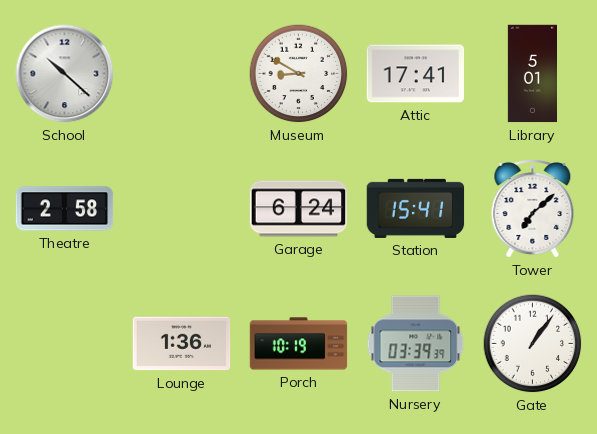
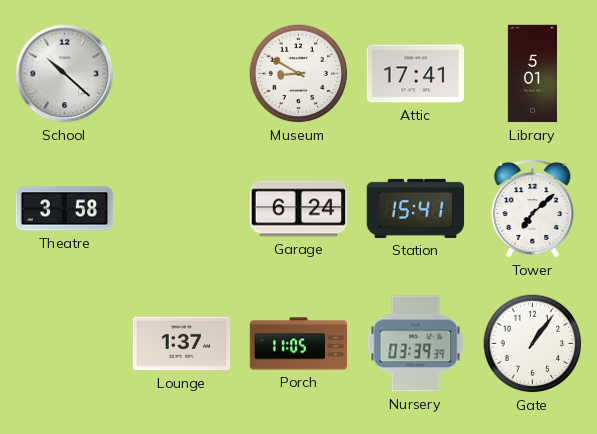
Theatre: 2:58 -> 3:58 (65, 209)
Lounge: 1:36 -> 1:37 (182, 344)
Porch: 10:19 -> 11:05 (299, 344)
